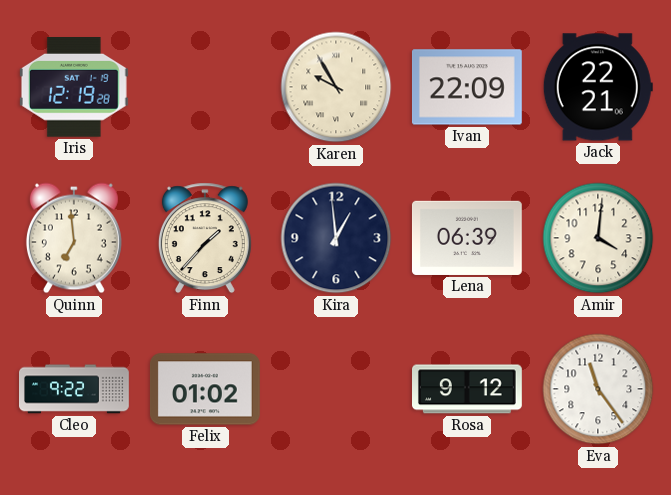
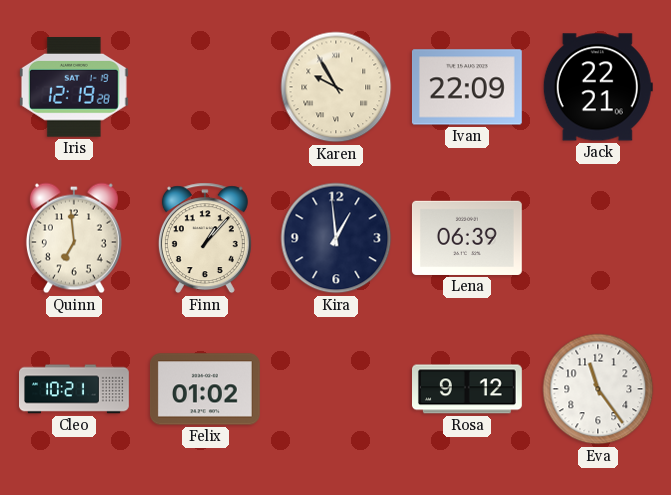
Finn: 1:37 -> 1:07 (205, 238)
Amir: 4:01 -> none (598, 238)
Cleo: 9:22 -> 10:21 (75, 389)
